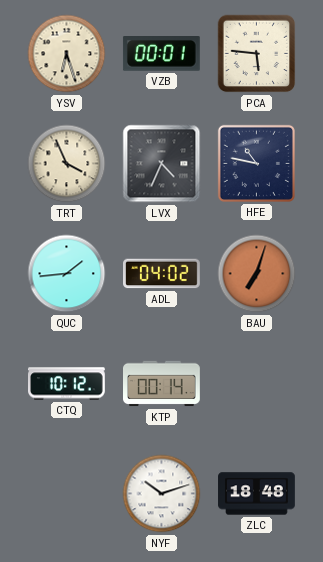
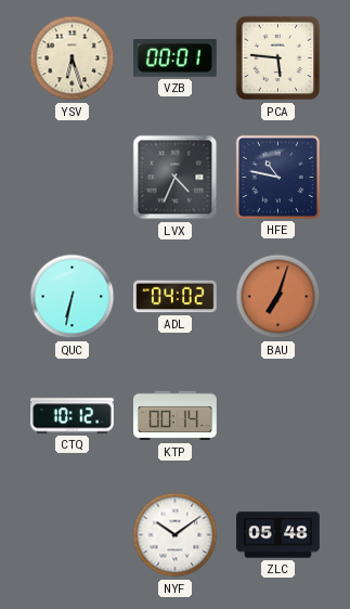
TRT: 3:56 -> none (67, 164)
QUC: 1:44 -> 6:32 (73, 297)
NYF: 10:12 -> 10:09 (176, 535)
ZLC: 18:48 -> 05:48 (278, 535)
